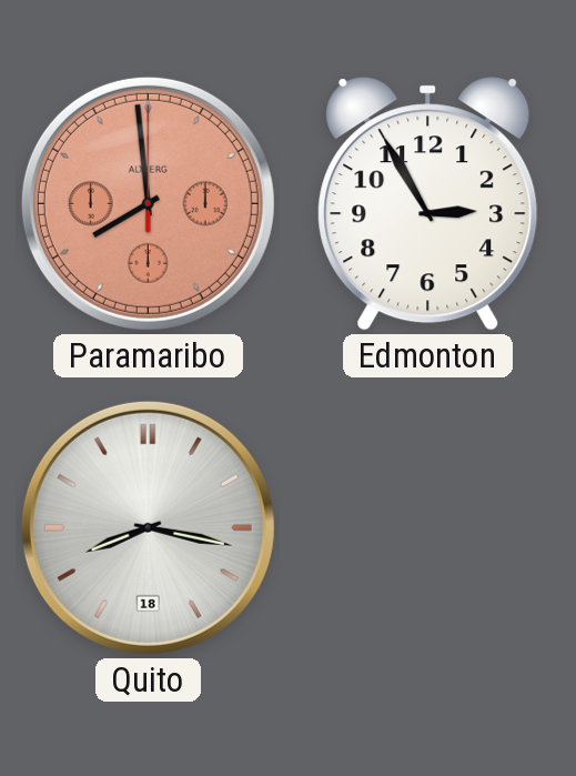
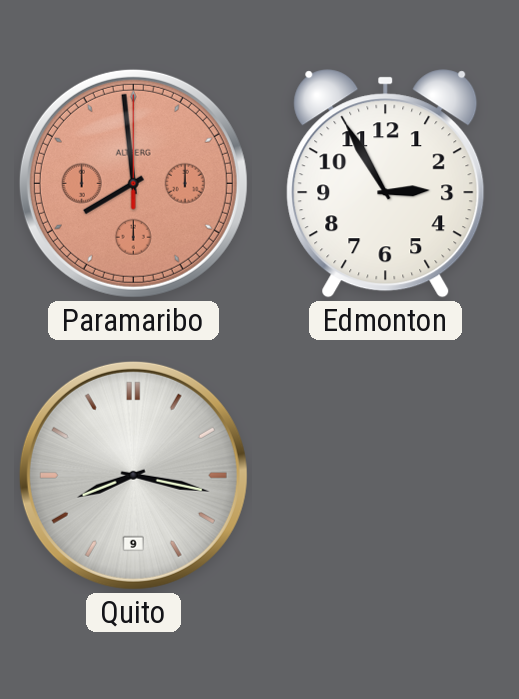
Quito date: 18 -> 9 (133, 475)
